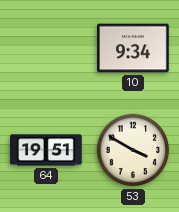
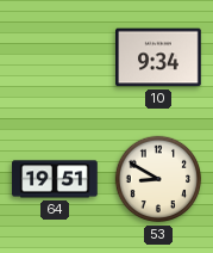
53: 3:50 -> 8:50 (158, 179)
